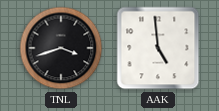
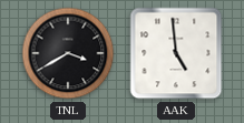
TNL: 3:42 -> 3:40 (68, 53)
